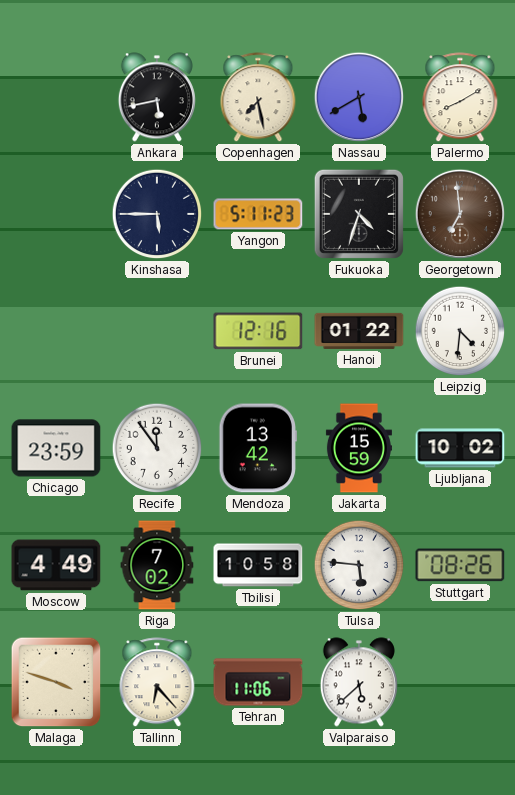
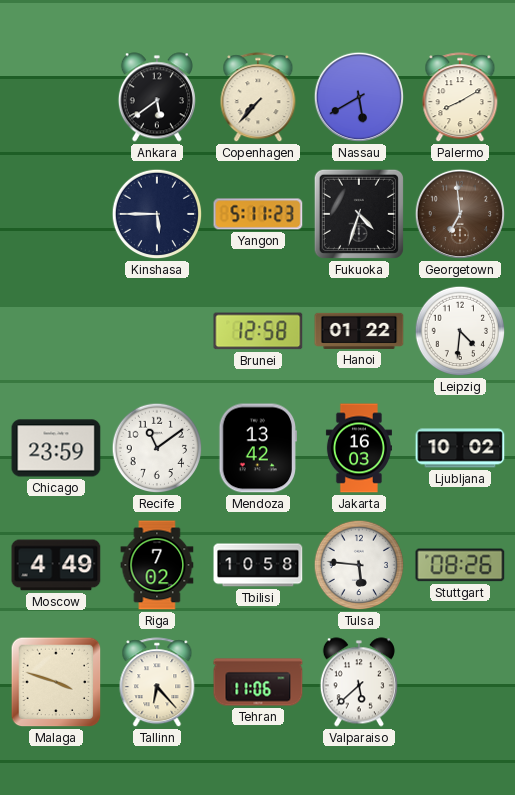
Ankara: 5:43 -> 5:39 (157, 97)
Copenhagen: 7:28 -> 7:37 (258, 98)
Brunei: 12:16 -> 12:58 (258, 331)
Recife: 11:54 -> 11:09 (157, 448)
Jakarta: 15:59 -> 16:03 (359, 448)
